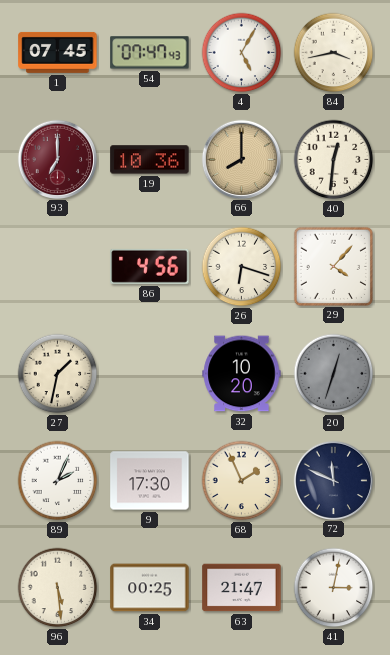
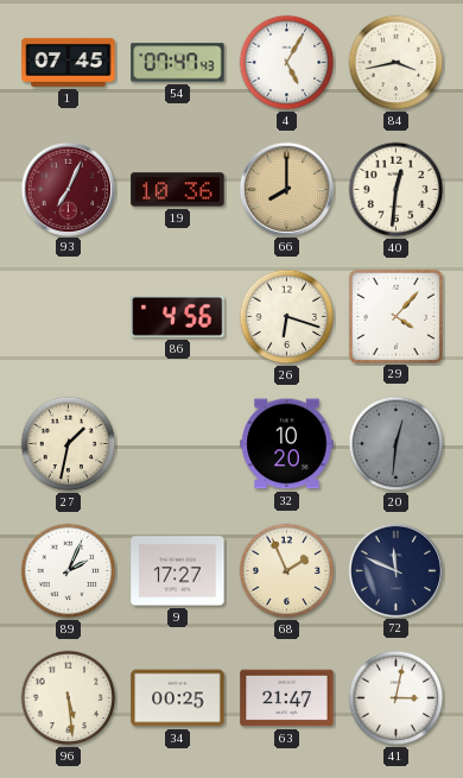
93: 7:00 -> 7:04 (68, 189)
20: 12:33 -> 12:31 (397, 444)
9: 17:30 -> 17:27 (178, 571)
